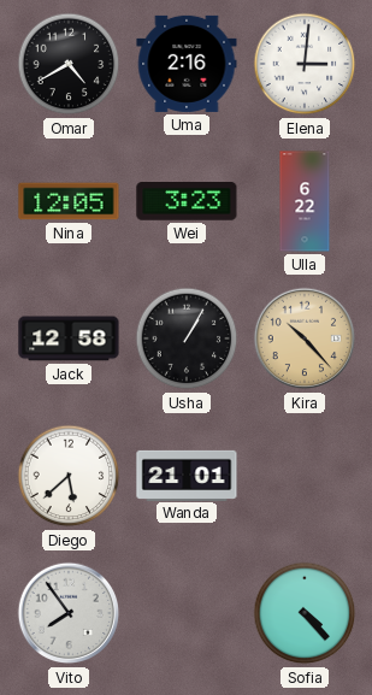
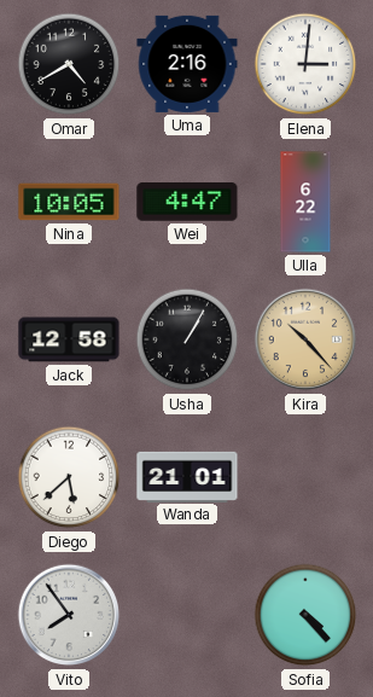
Nina: 12:05 -> 10:05 (69, 202)
Wei: 3:23 -> 4:47 (187, 202)
